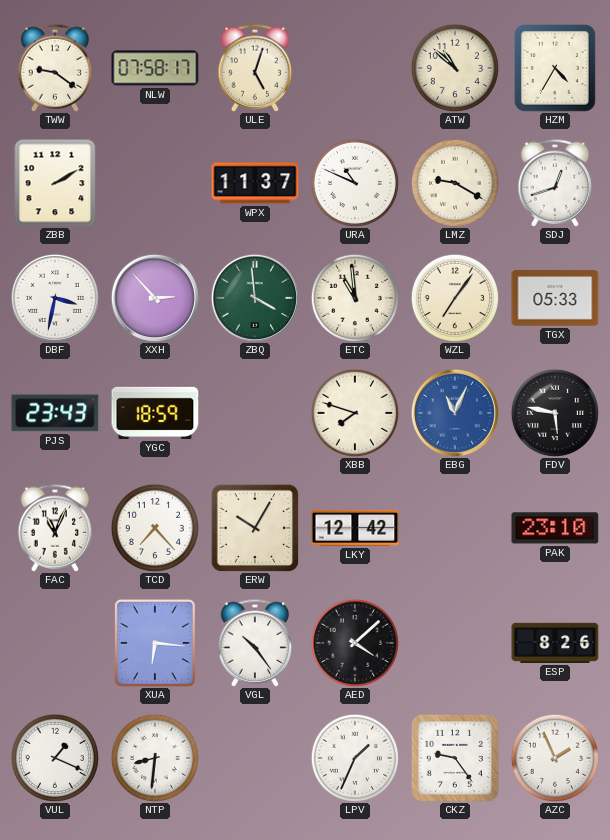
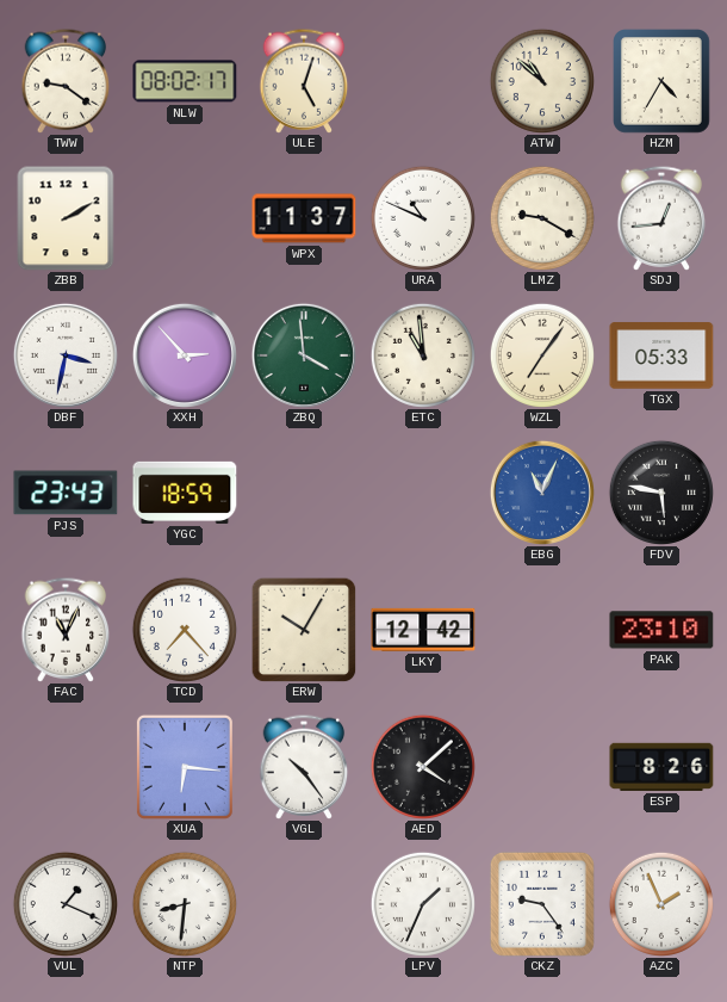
NLW: 07:58 -> 08:02 (185, 81)
SDJ: 12:42 -> 12:44 (661, 218)
XBB: 7:48 -> none (355, 413)
